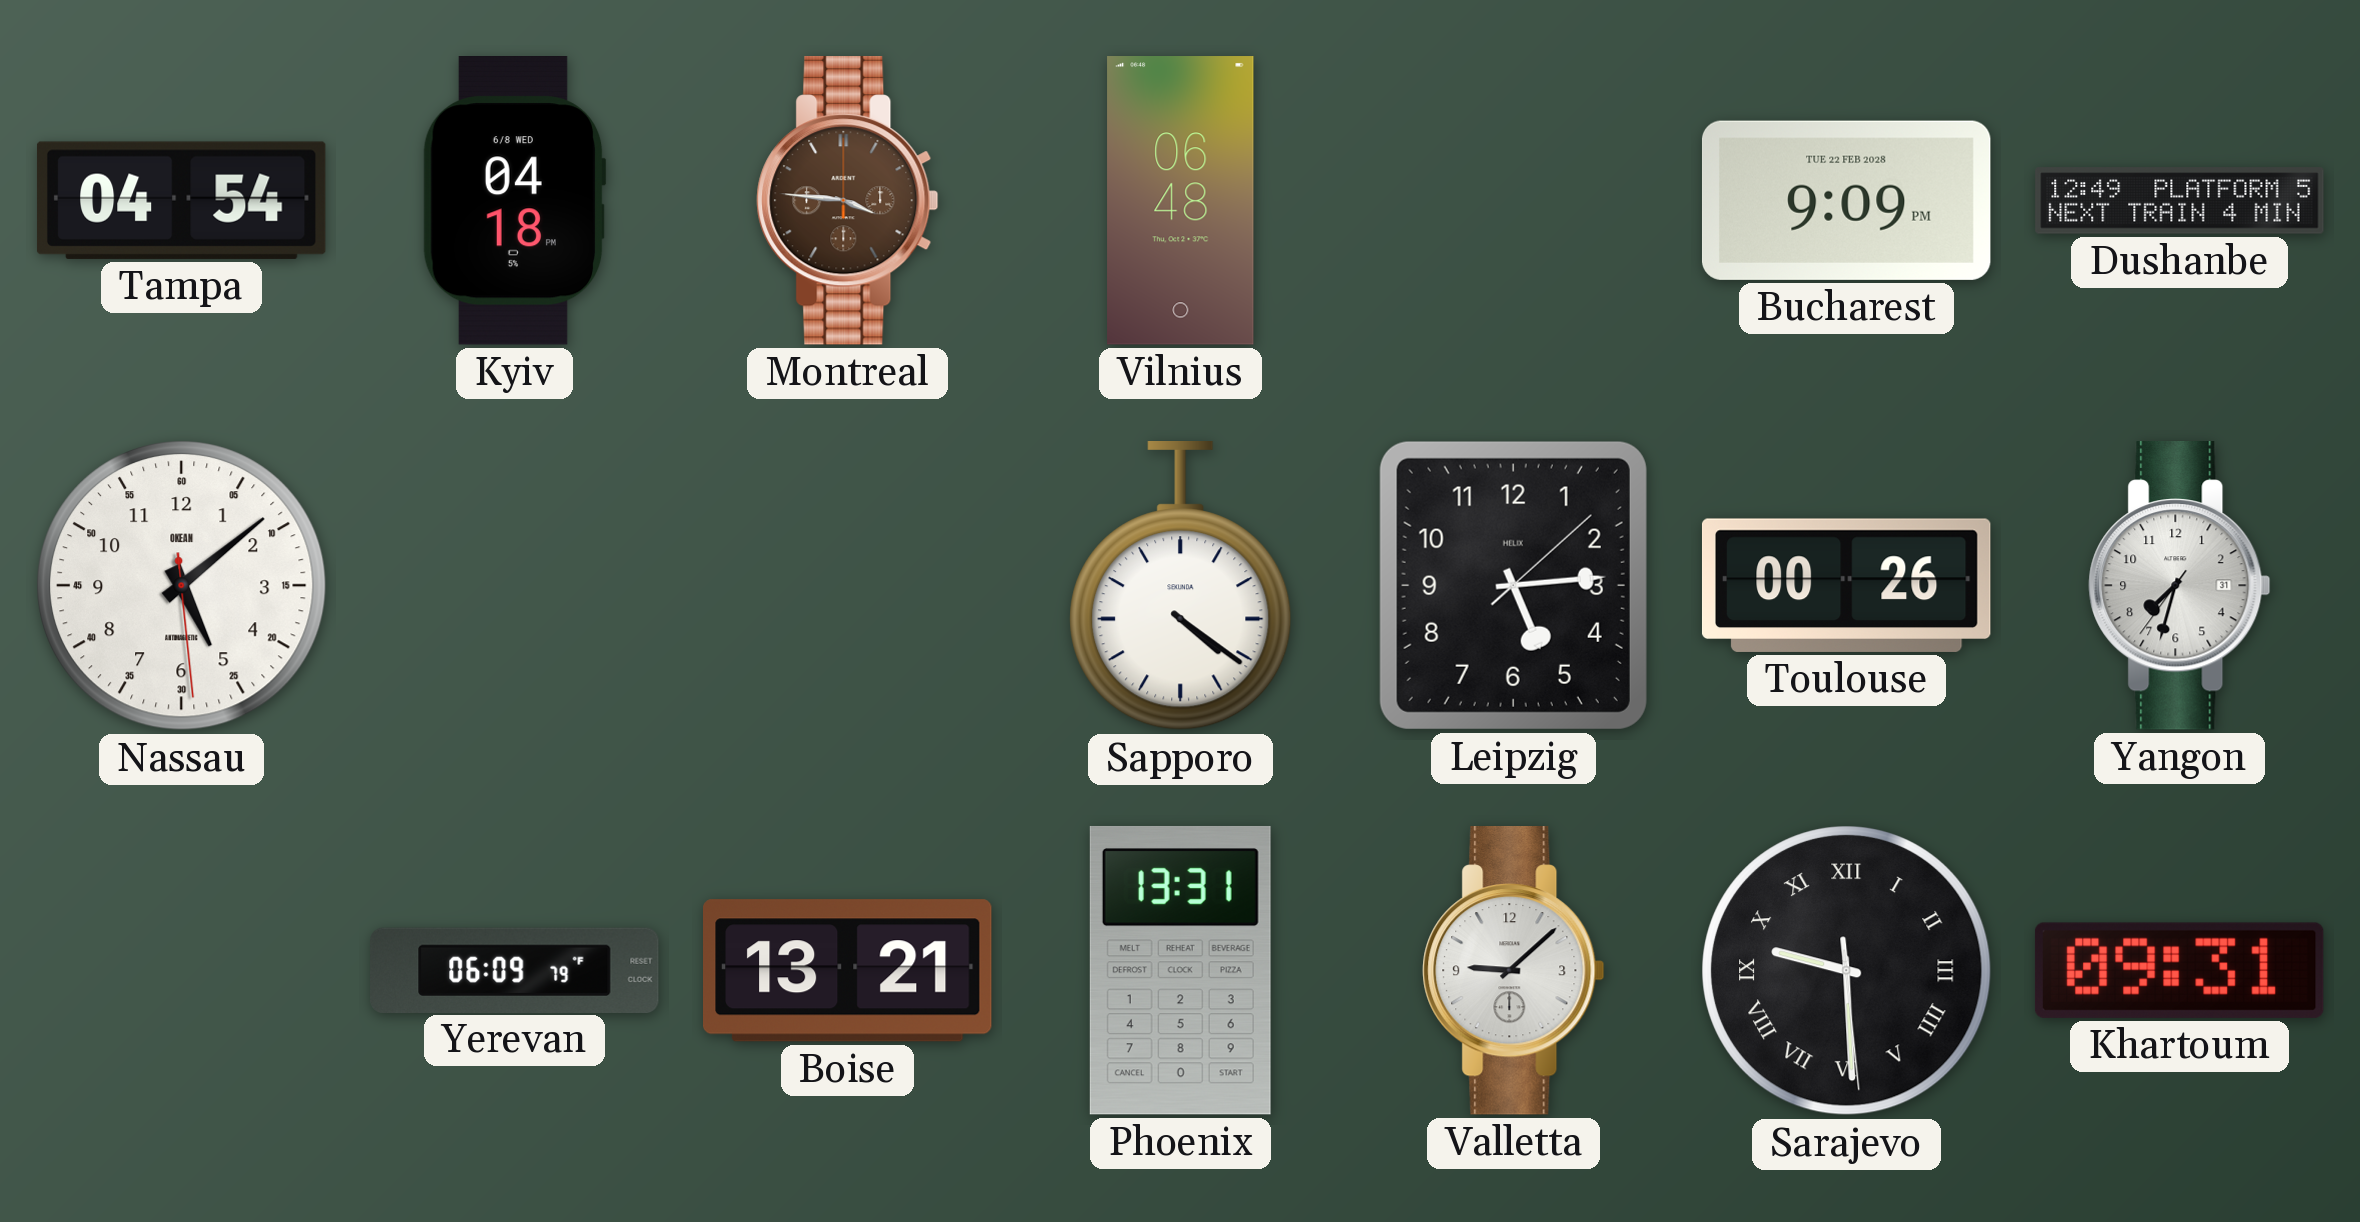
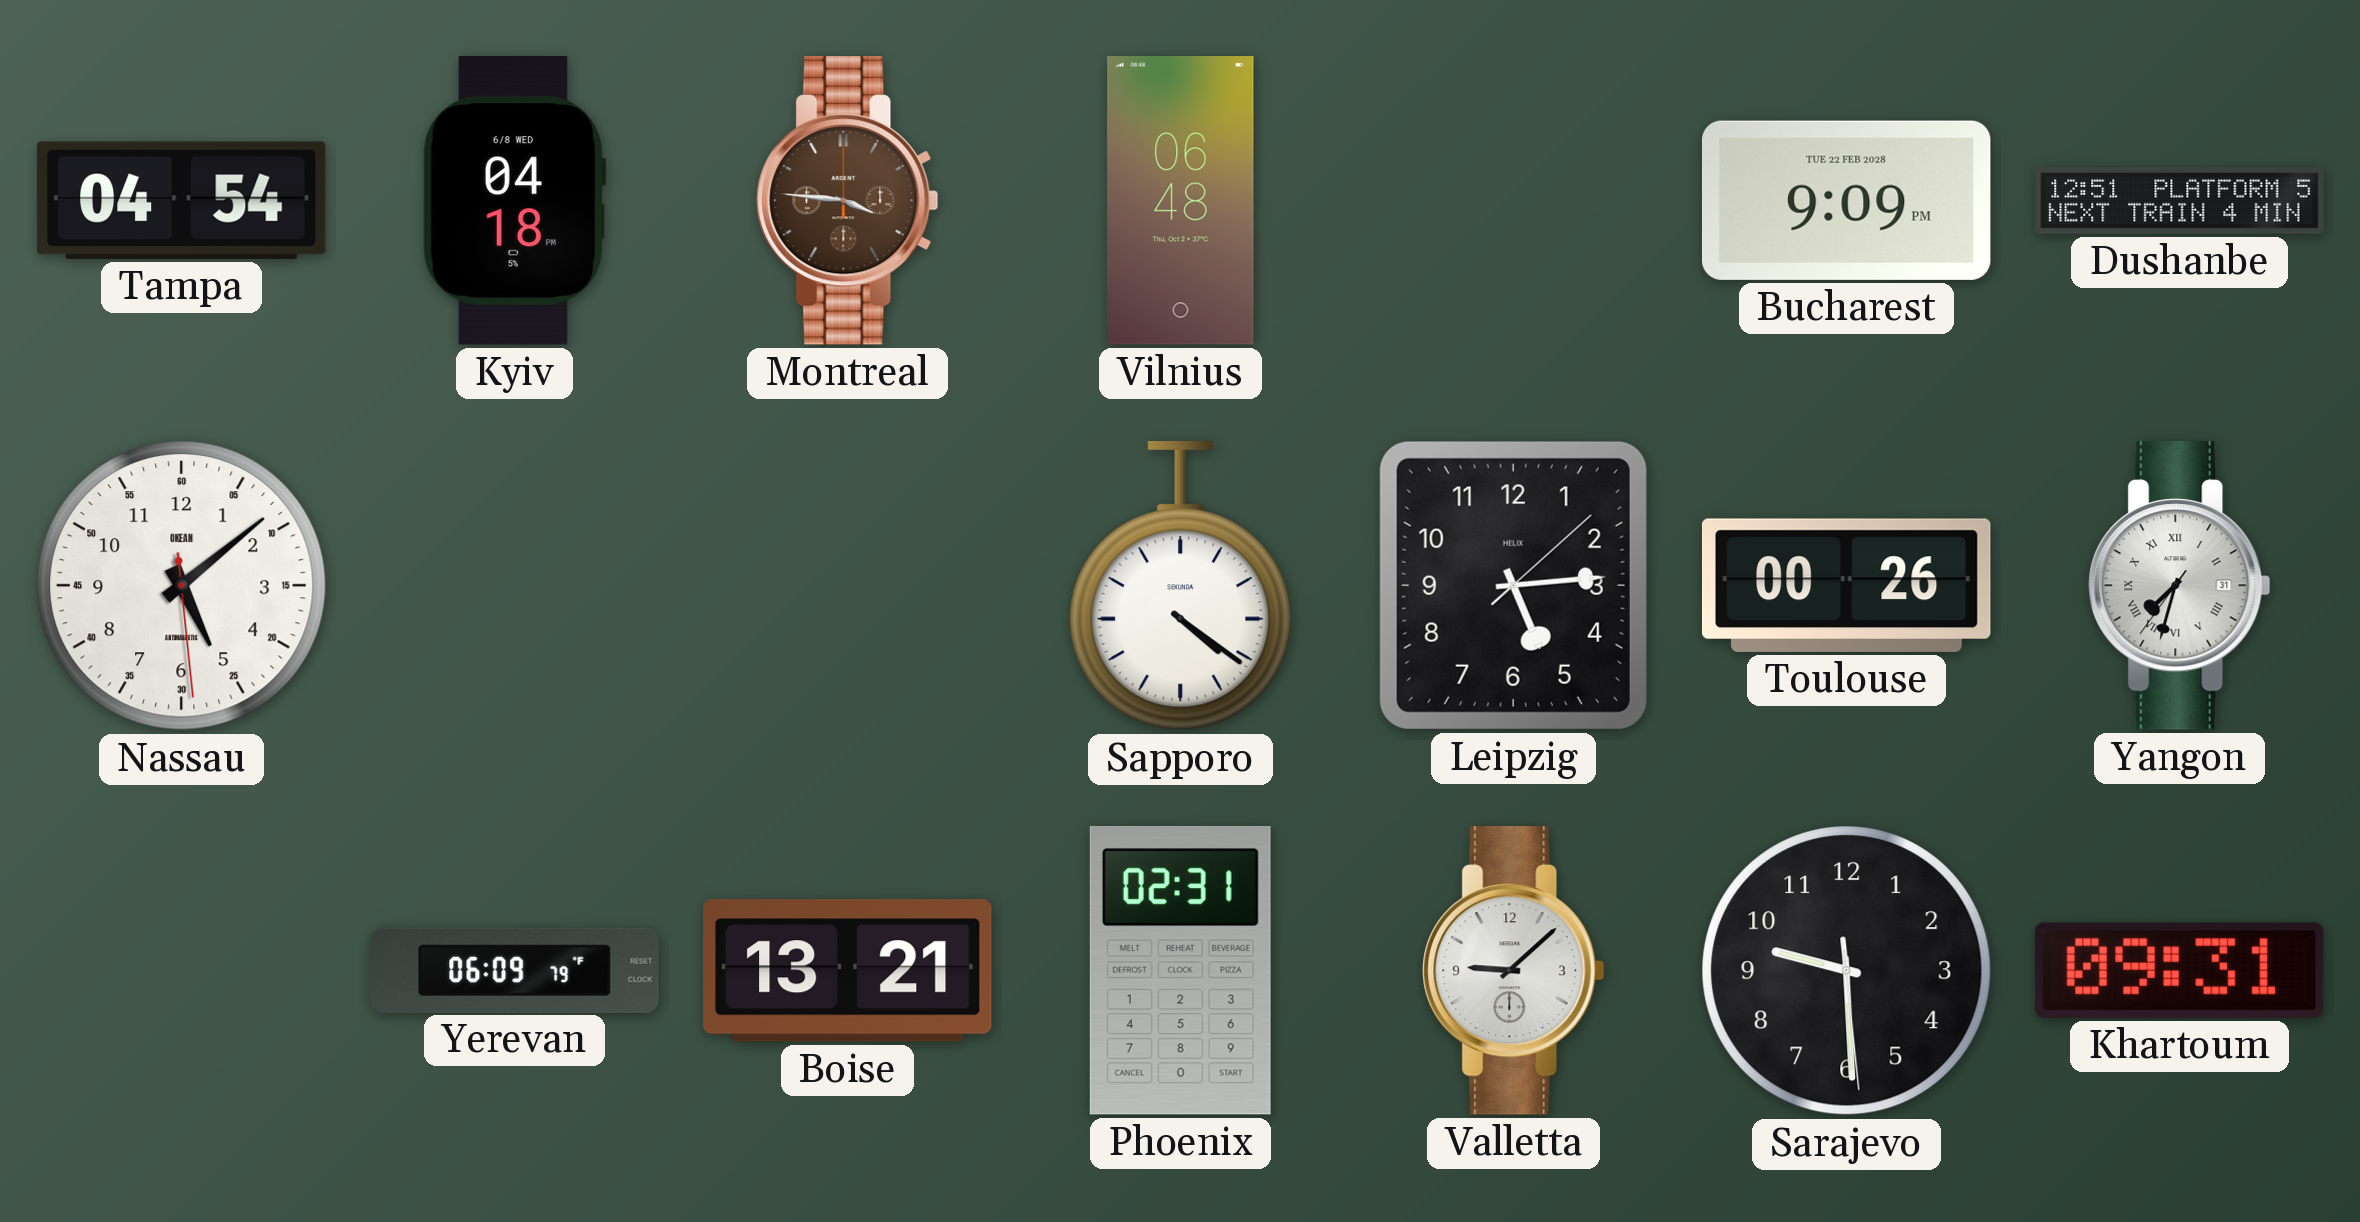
Dushanbe: 12:49 -> 12:51 (2180, 201)
Yangon numerals: Arabic -> Roman (2180, 586)
Phoenix: 13:31 -> 02:31 (1180, 970)
Sarajevo numerals: Roman -> Arabic (1847, 971)
